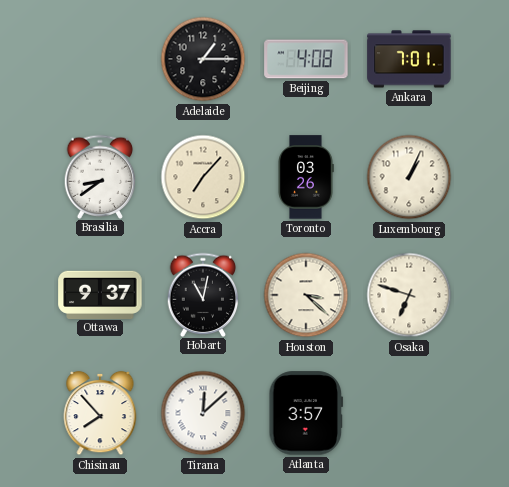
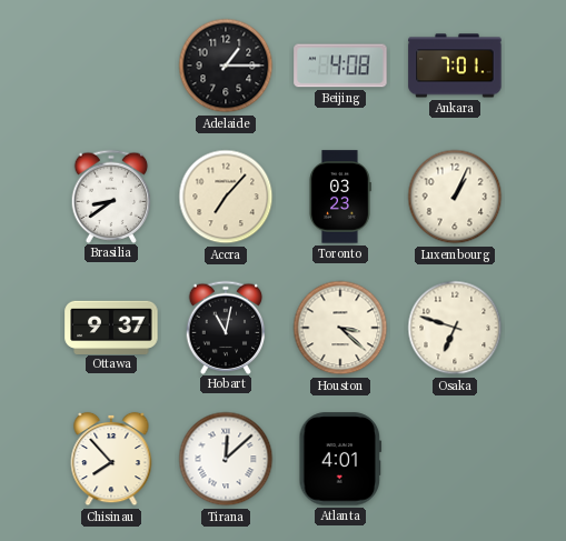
Toronto: 03:26 -> 03:23 (340, 197)
Atlanta: 3:57 -> 4:01 (340, 459)
